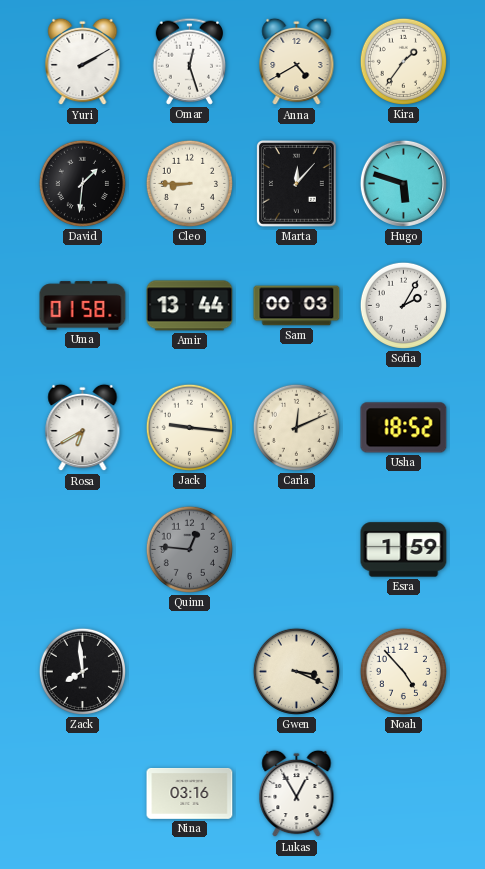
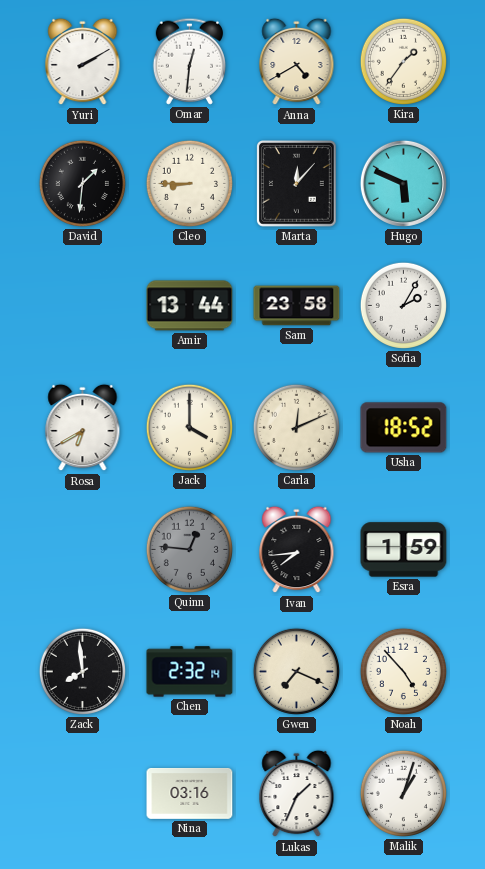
Omar: 12:27 -> 12:31 (189, 61)
Hugo: 5:48 -> 5:49 (403, 183)
Uma: 01:58 -> none (83, 306)
Sam: 00:03 -> 23:58 (297, 306)
Jack: 9:16 -> 4:00 (189, 427)
Ivan: none -> 7:44 (297, 550)
Chen: none -> 2:32 (190, 672)
Gwen: 3:19 -> 7:19 (296, 671)
Lukas: 12:55 -> 1:34 (297, 794)
Malik: none -> 1:03 (403, 793)
